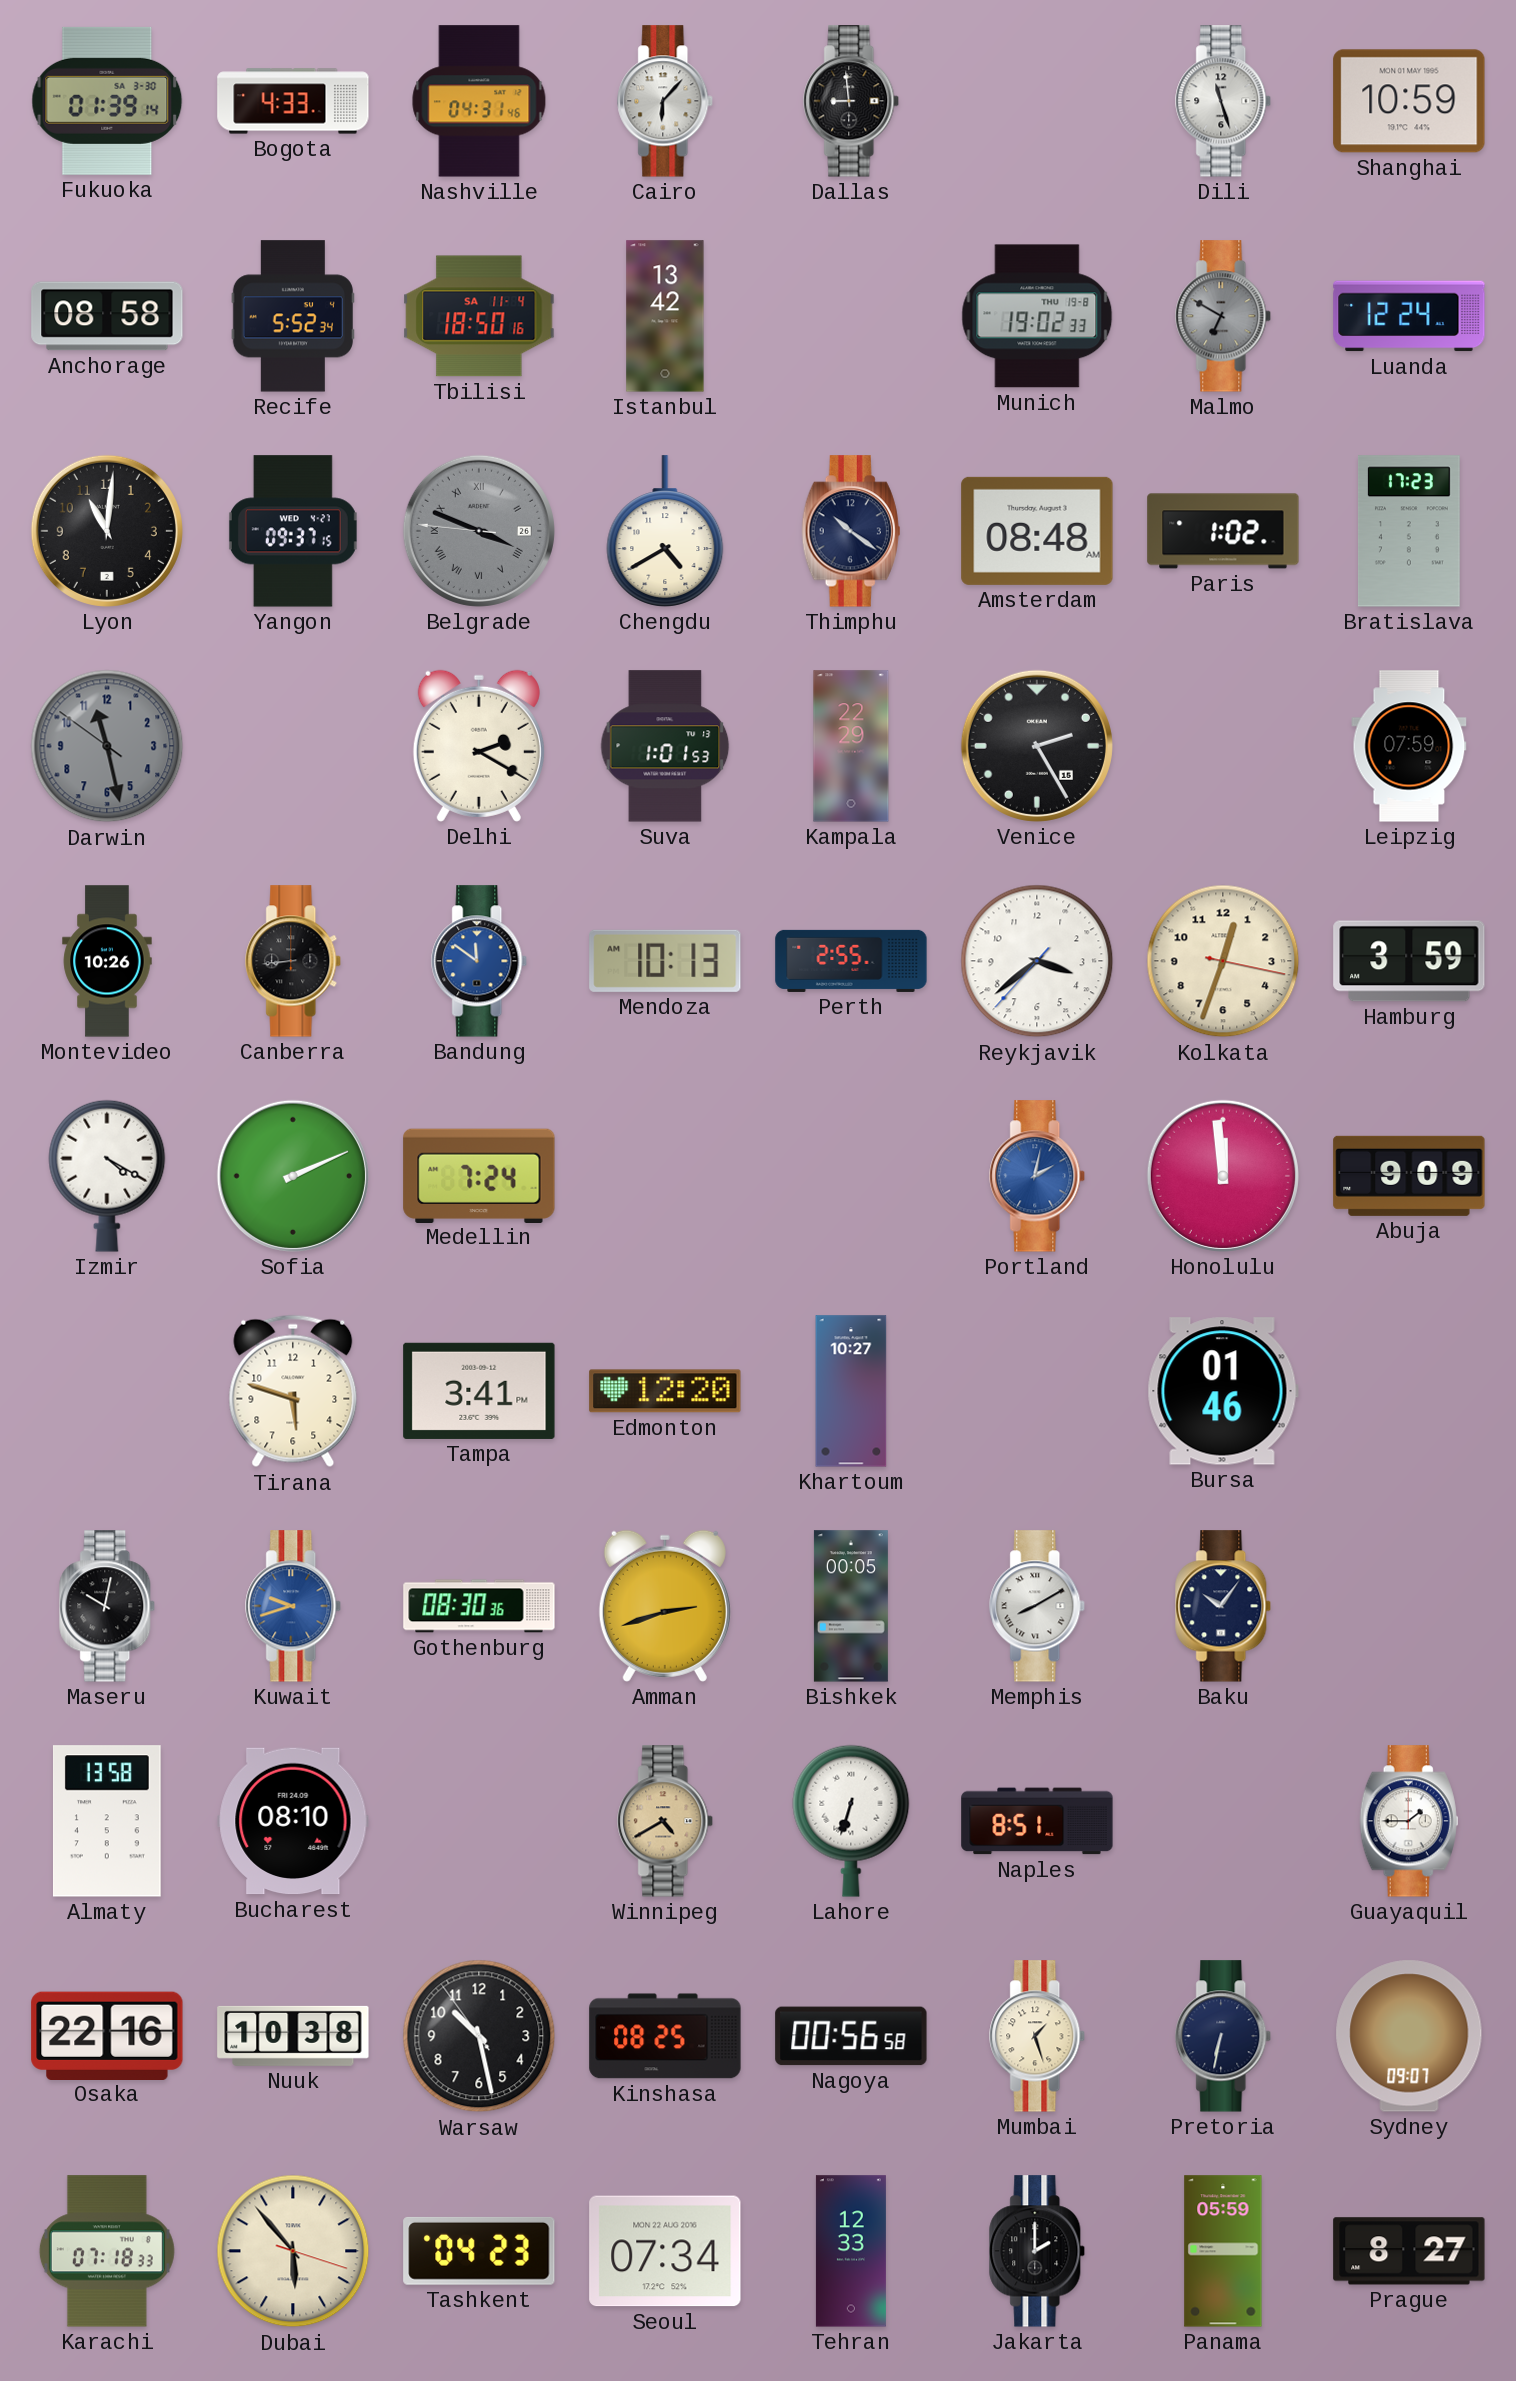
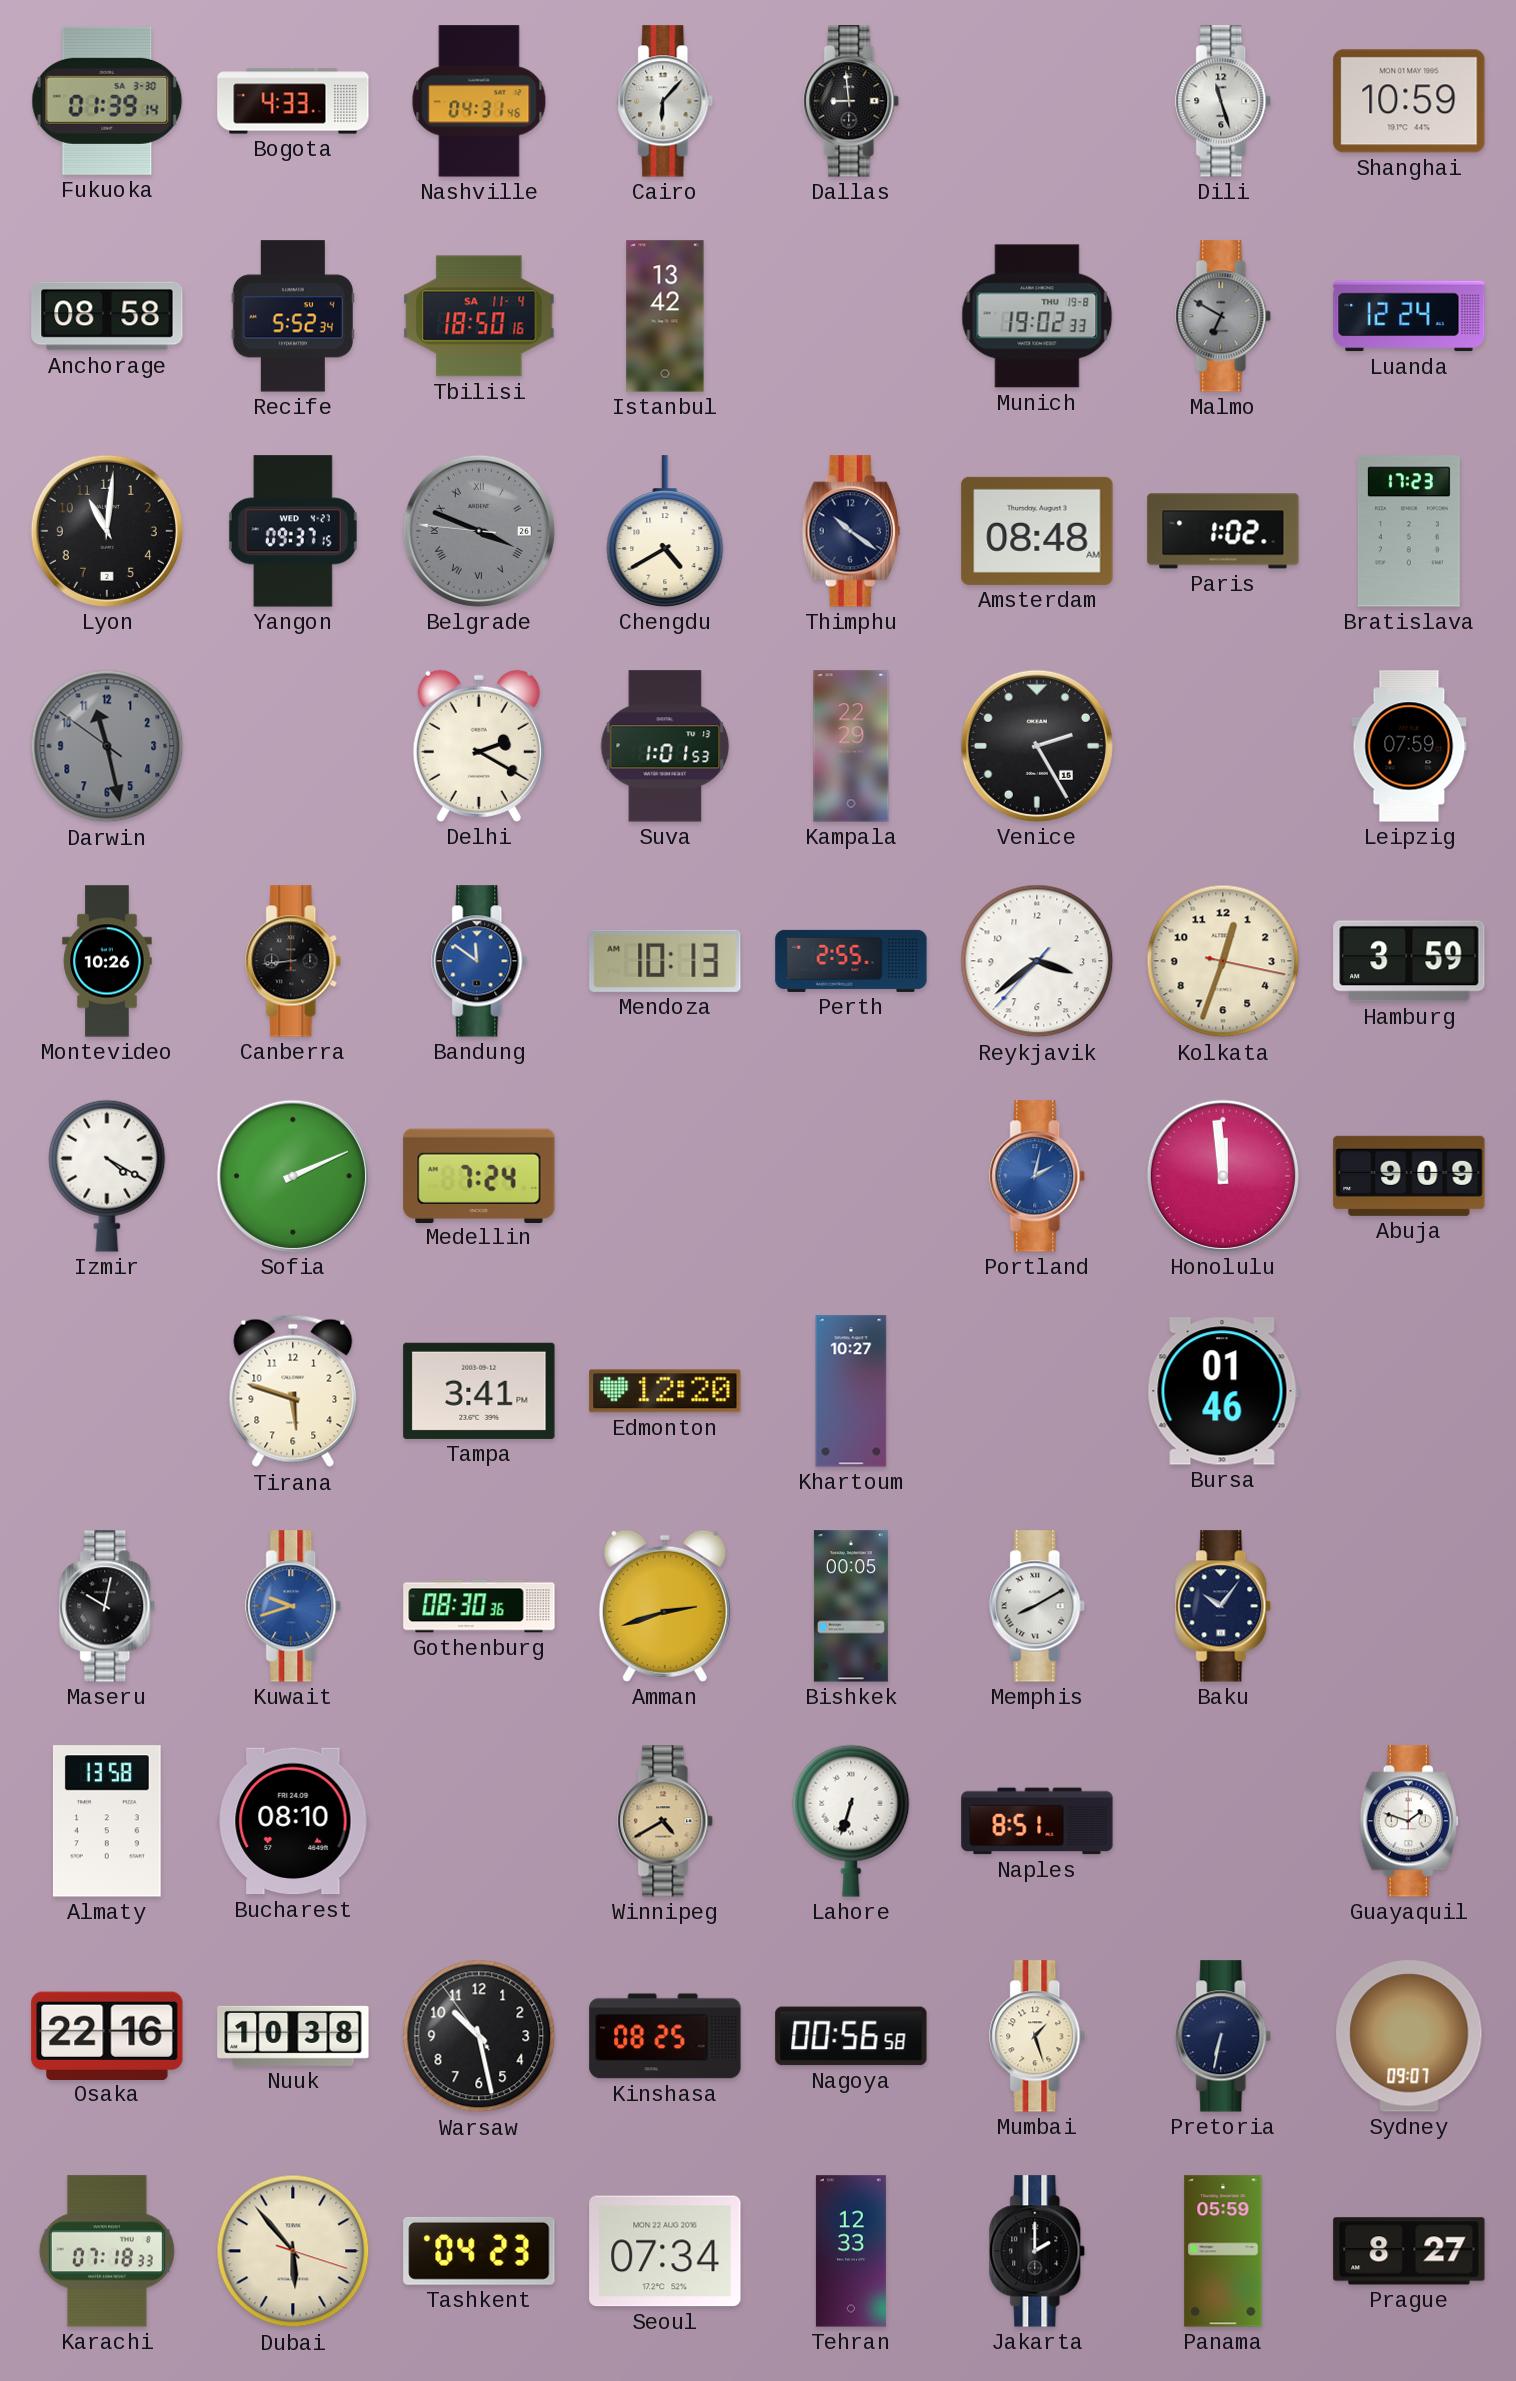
Guayaquil: 1:45 -> 1:48 (1409, 1821)
